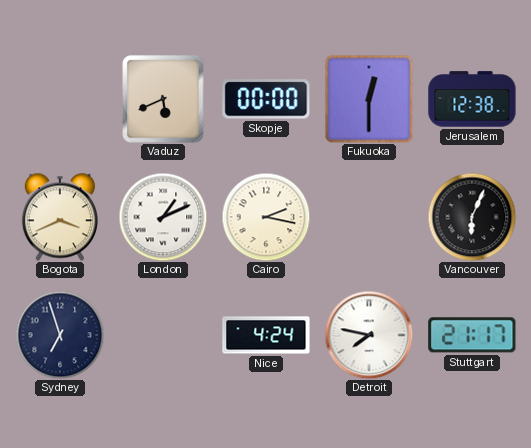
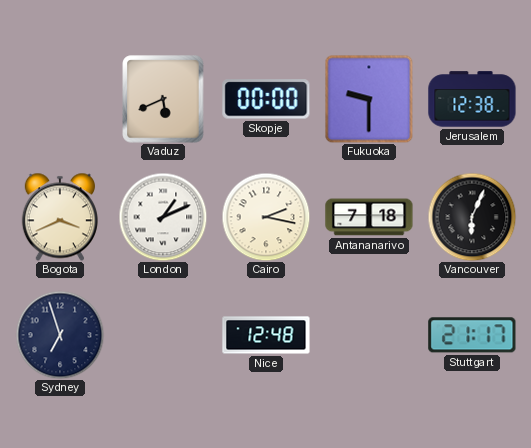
Fukuoka: 12:30 -> 9:30 (369, 99)
Antananarivo: none -> 7:18 (369, 217)
Nice: 4:24 -> 12:48 (266, 335)
Detroit: 7:47 -> none (369, 335)
